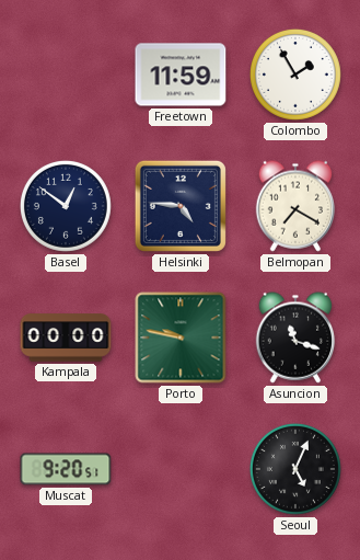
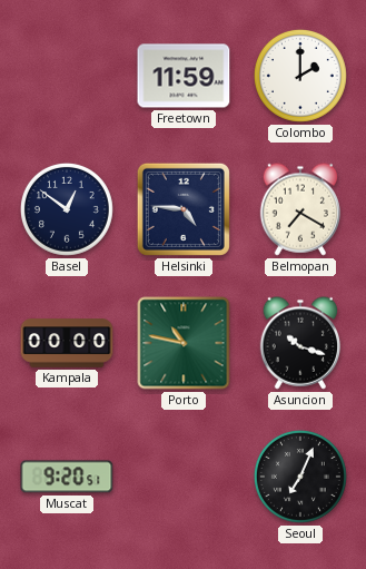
Colombo: 1:55 -> 2:00 (300, 76)
Porto: 9:47 -> 10:47 (184, 343)
Asuncion: 11:18 -> 10:18 (300, 343)
Seoul: 5:04 -> 7:04 (300, 477)
